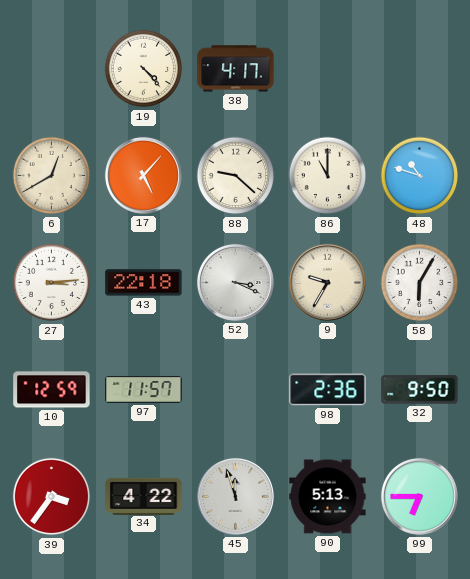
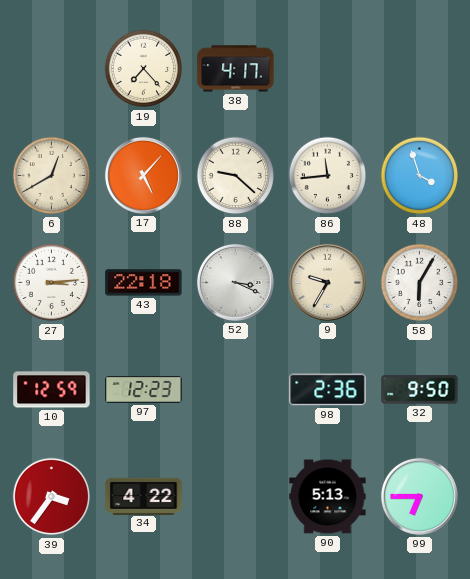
19: 4:23 -> 7:23 (144, 69)
86: 11:00 -> 11:44 (328, 176)
48: 10:48 -> 3:57 (420, 176)
97: 11:57 -> 12:23 (144, 390)
45: 11:57 -> none (235, 496)
